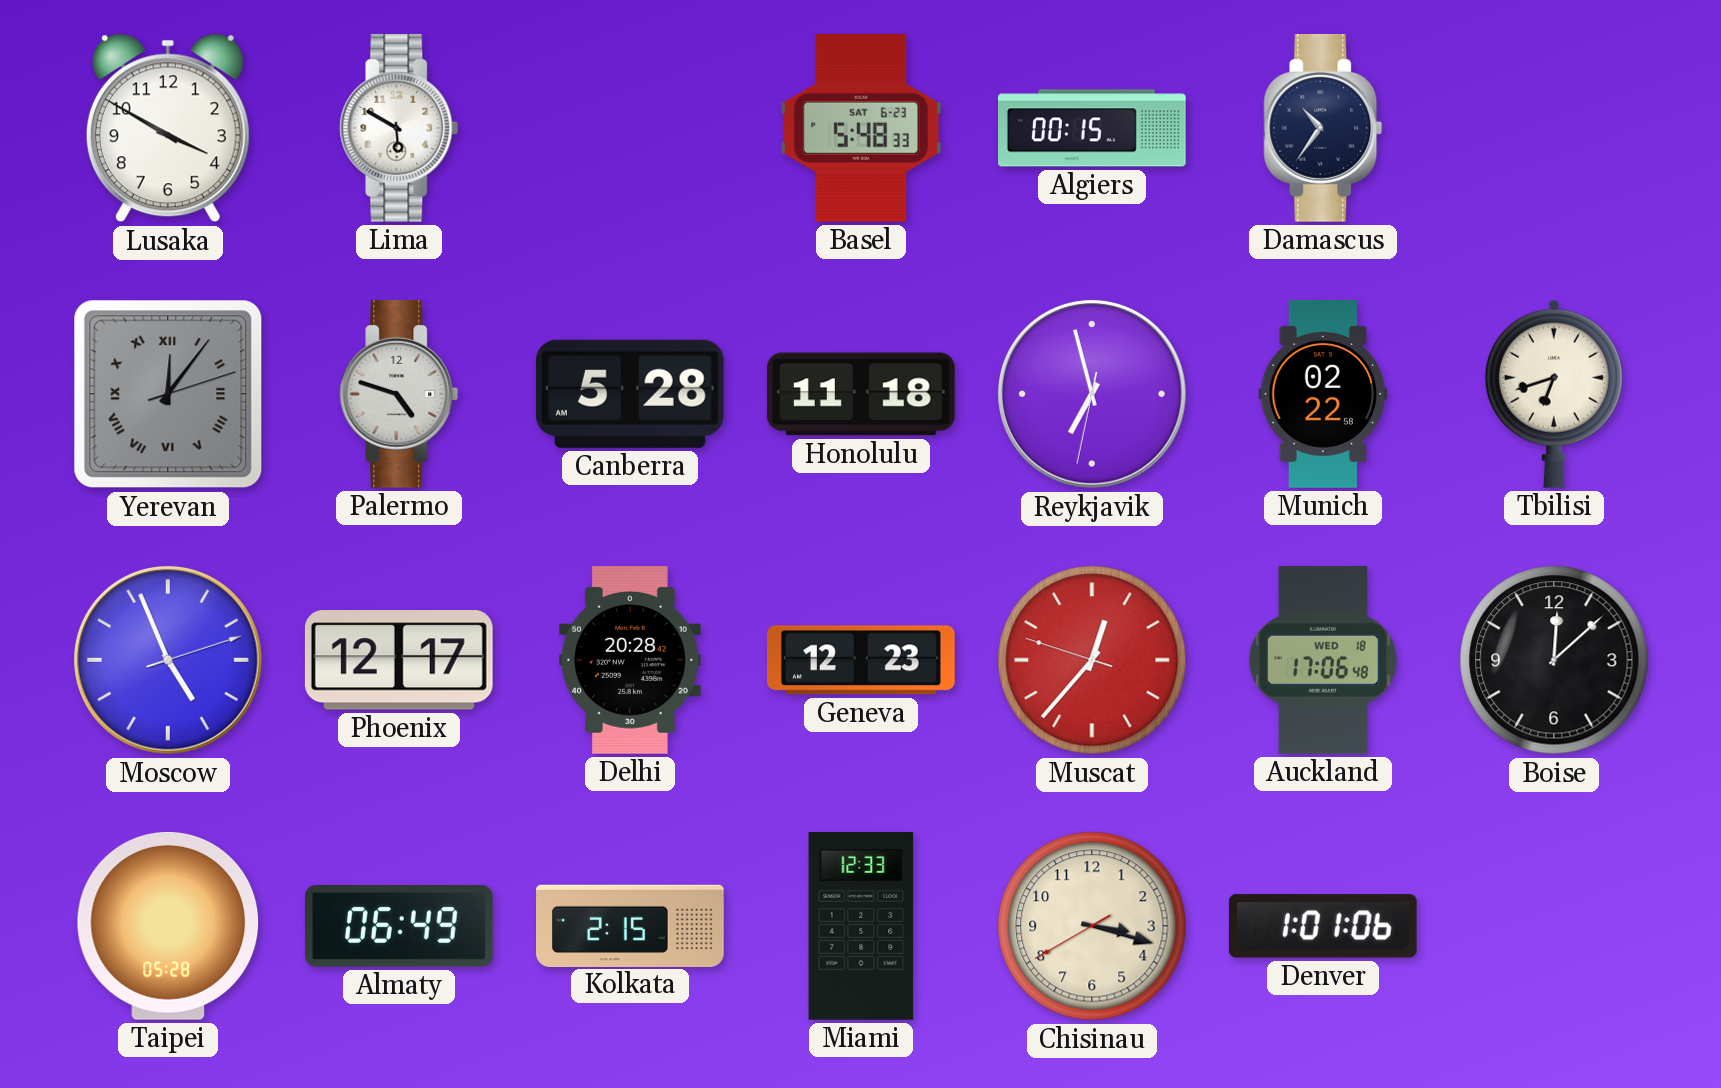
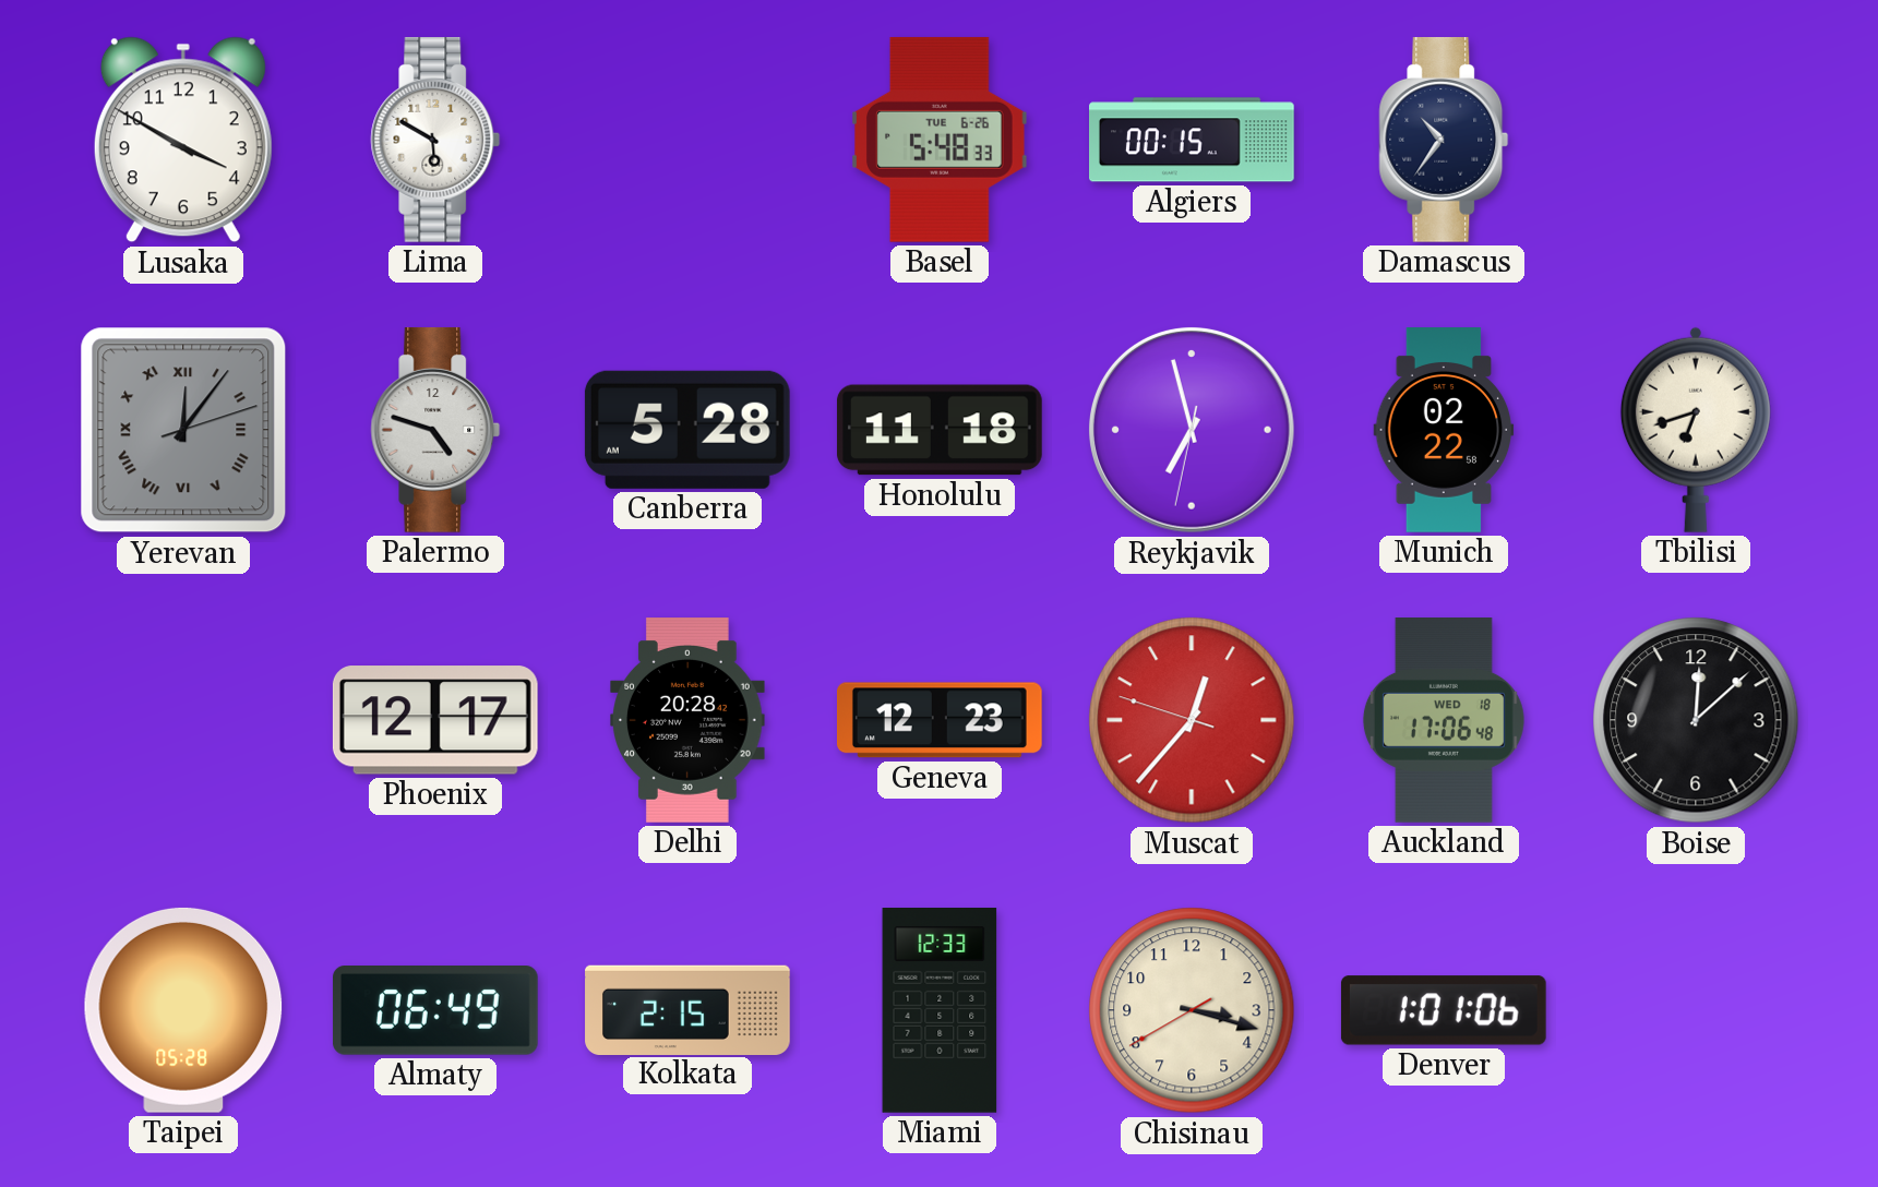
Basel date: SAT 6-23 -> TUE 6-26 (940, 140)
Moscow: 4:56 -> none (169, 661)
